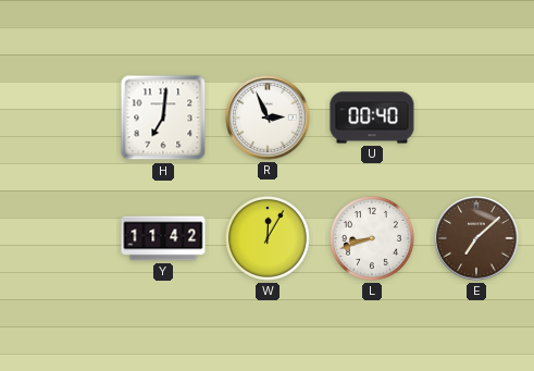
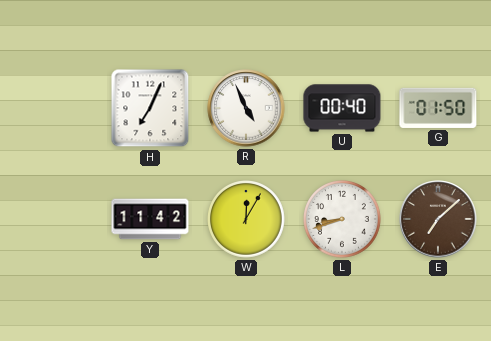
H: 7:01 -> 7:04 (150, 108)
R: 2:56 -> 4:56 (246, 108)
G: none -> 01:50 (438, 108)
